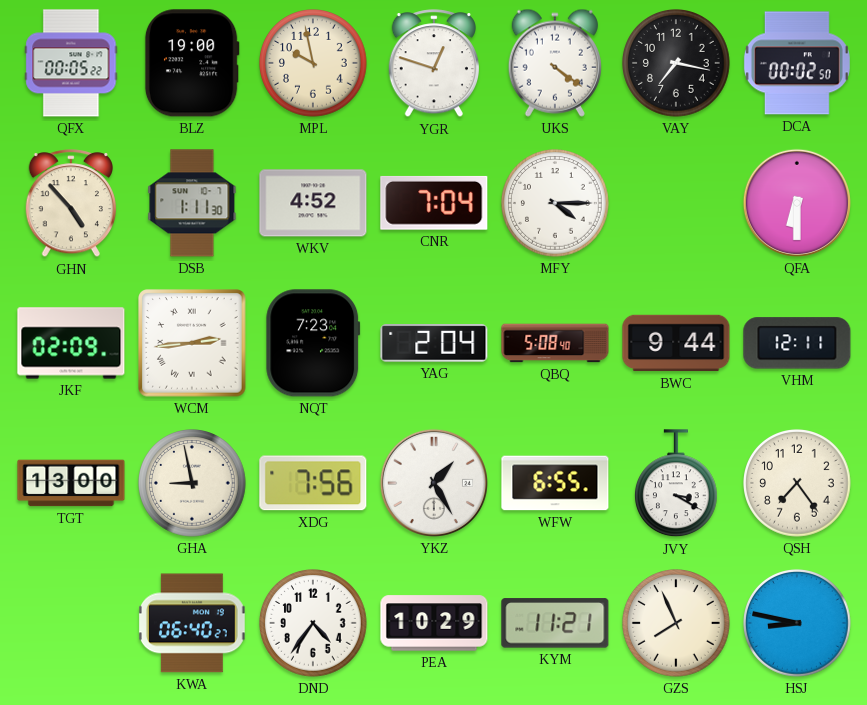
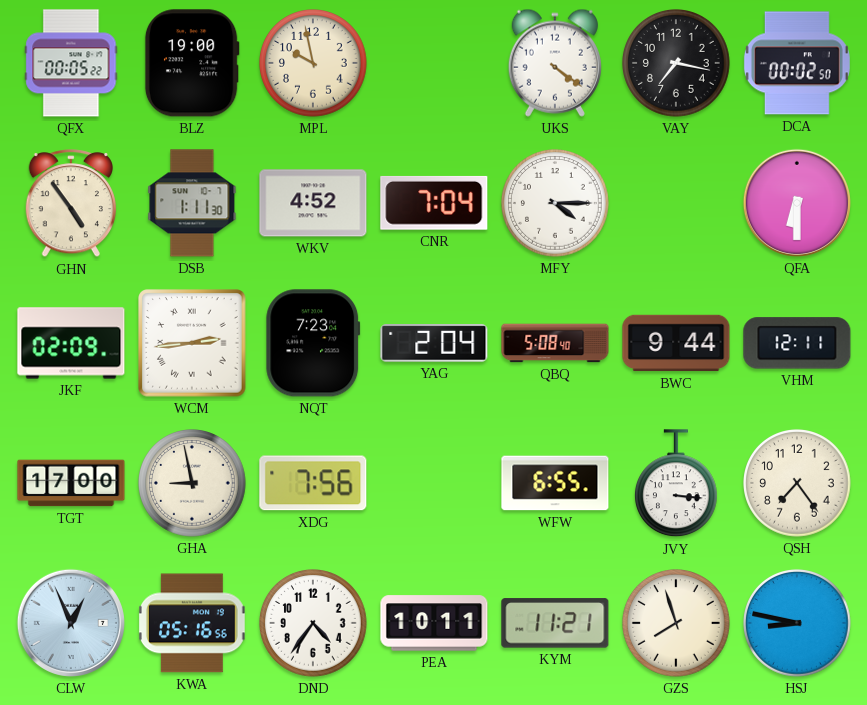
YGR: 12:48 -> none (433, 64)
GHN: 4:53 -> 4:54 (70, 204)
TGT: 13:00 -> 17:00 (71, 483)
YKZ: 1:25 -> none (434, 483)
JVY: 3:20 -> 3:16 (676, 484)
CLW: none -> 12:56 (71, 623)
KWA: 06:40 -> 05:16 (192, 623)
PEA: 10:29 -> 10:11 (434, 623)
GZS: 7:56 -> 7:57 (677, 624)
